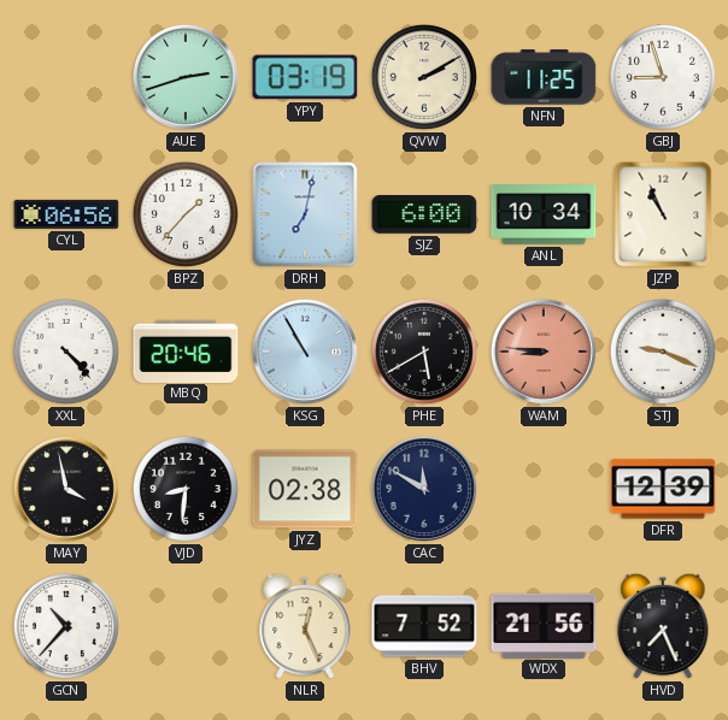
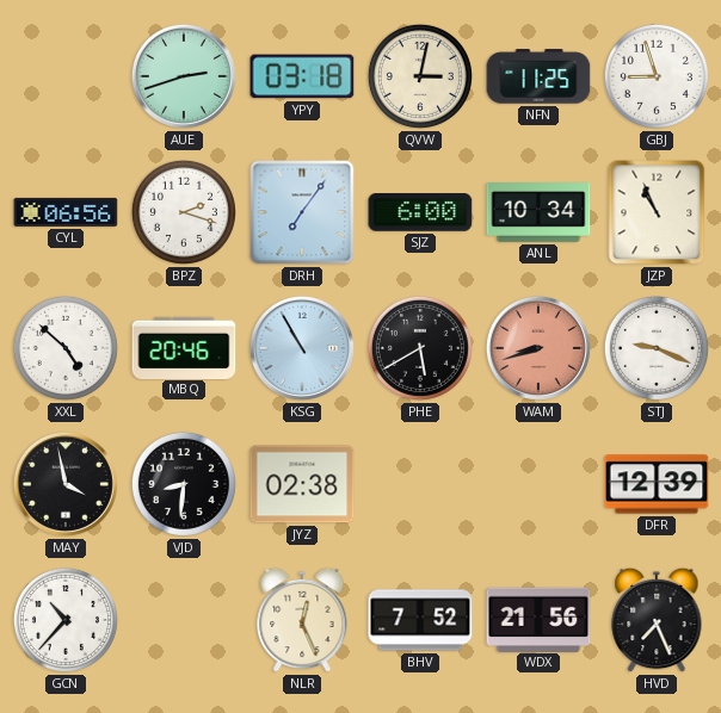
YPY: 03:19 -> 03:18 (302, 76)
QVW: 2:10 -> 3:02 (420, 76)
BPZ: 1:37 -> 2:18 (184, 212)
DRH: 7:02 -> 7:06 (302, 212)
XXL: 4:23 -> 4:52 (66, 348)
WAM: 8:46 -> 8:42 (538, 348)
CAC: 11:50 -> none (424, 489)
